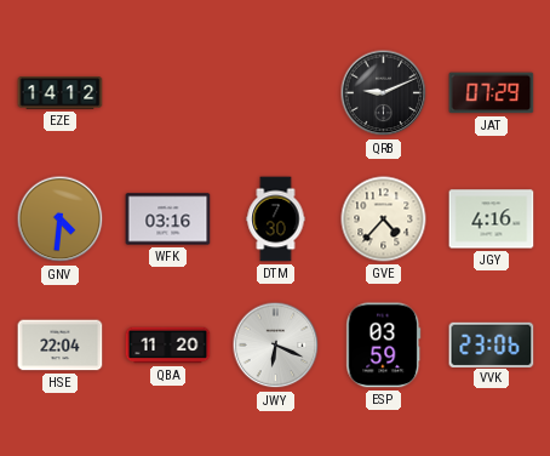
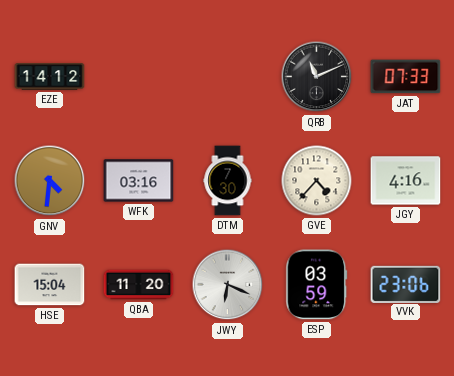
QRB: 9:11 -> 11:11 (317, 77)
JAT: 07:29 -> 07:33 (406, 77)
HSE: 22:04 -> 15:04 (50, 285)
